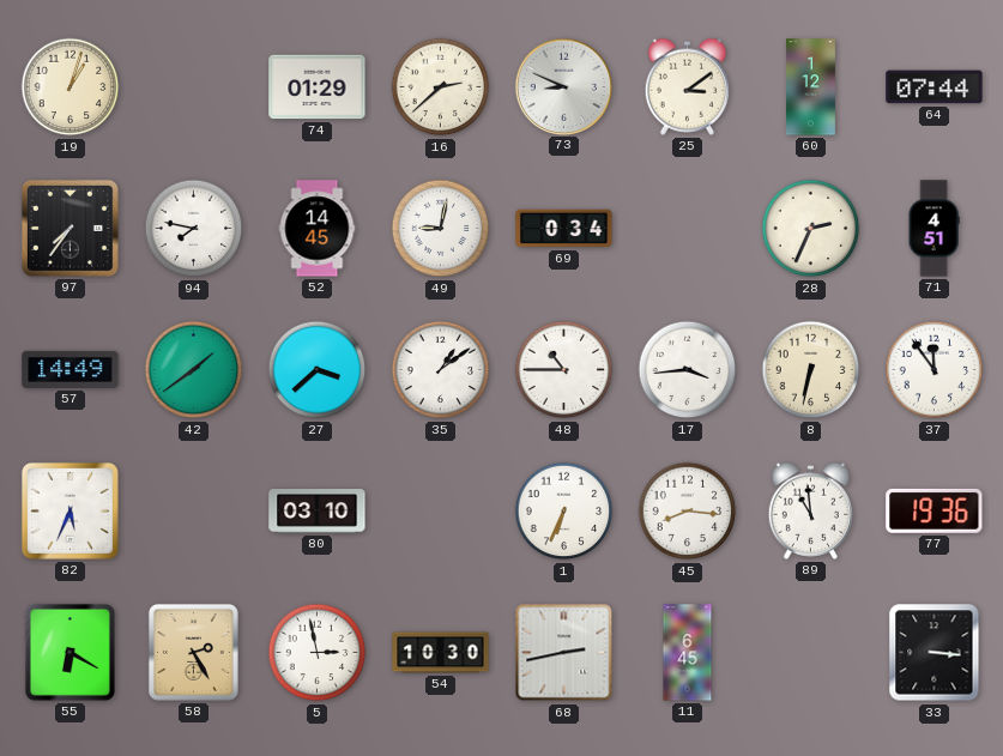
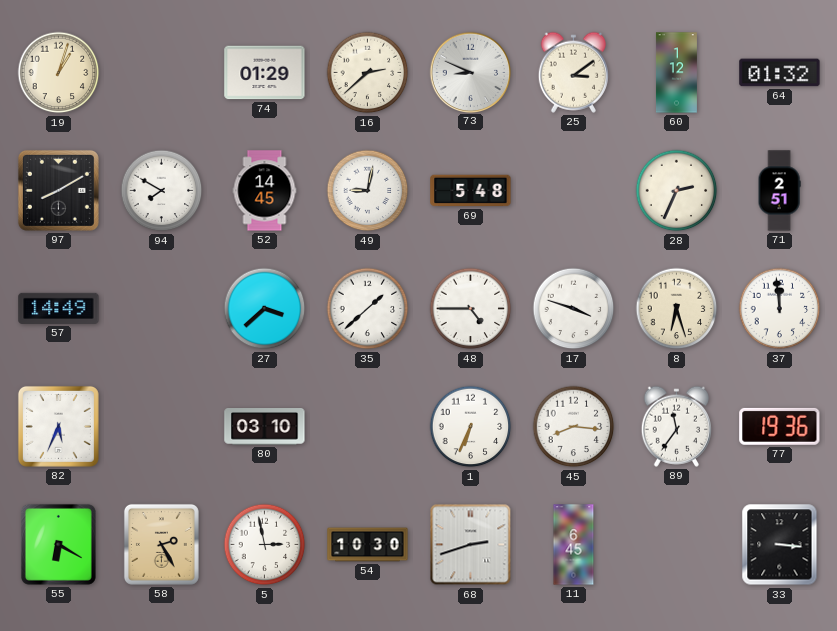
64: 07:44 -> 01:32 (780, 73)
97: 7:36 -> 8:10 (58, 190)
94: 7:47 -> 7:50 (162, 191)
69: 0:34 -> 5:48 (471, 191)
71: 4:51 -> 2:51 (779, 191)
42: 1:39 -> none (194, 370)
35: 1:09 -> 1:38 (368, 309)
48: 10:45 -> 4:45 (471, 309)
17: 3:44 -> 3:48 (574, 309)
8: 6:32 -> 6:27 (677, 309)
37: 11:54 -> 11:59 (780, 309)
89: 10:59 -> 11:36 (676, 426)
68: 2:43 -> 2:42 (471, 545)
